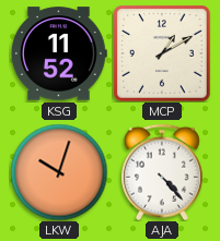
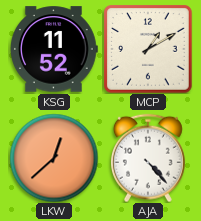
LKW: 10:03 -> 12:38 (54, 158)
